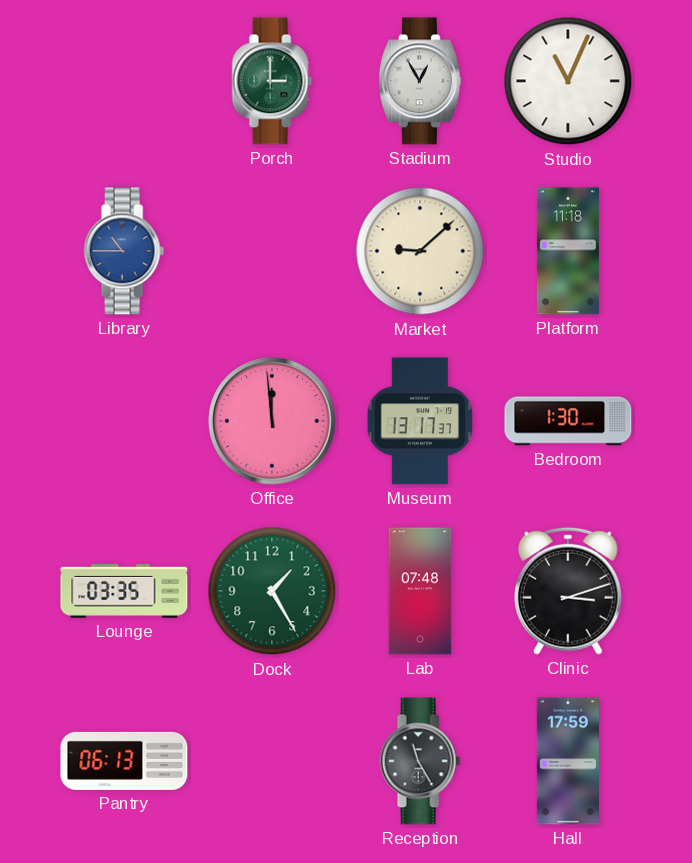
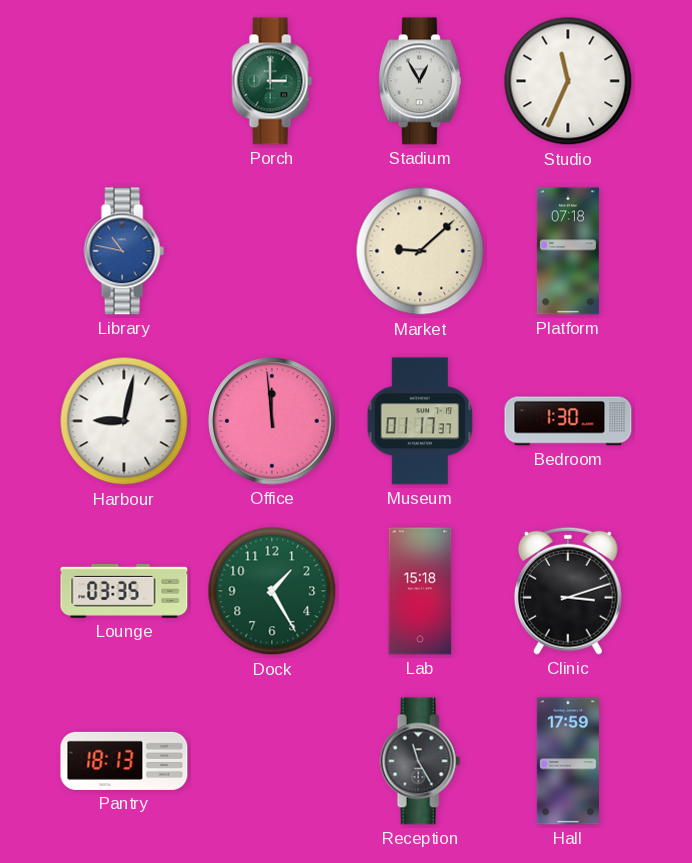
Studio: 11:04 -> 11:34 (568, 81)
Library: 10:45 -> 10:47 (124, 251)
Platform: 11:18 -> 07:18 (568, 251)
Harbour: none -> 9:02 (124, 421)
Museum: 13:17 -> 01:17 (420, 421)
Lab: 07:48 -> 15:18 (420, 591)
Pantry: 06:13 -> 18:13 (124, 761)
